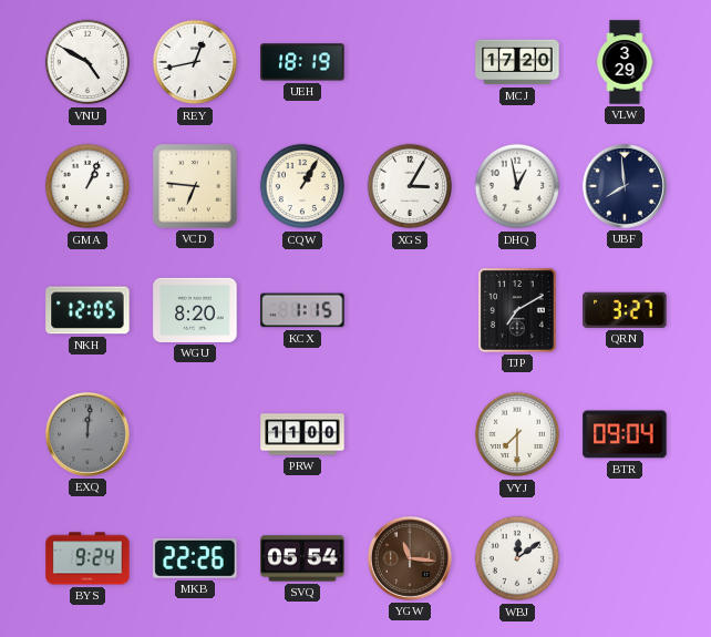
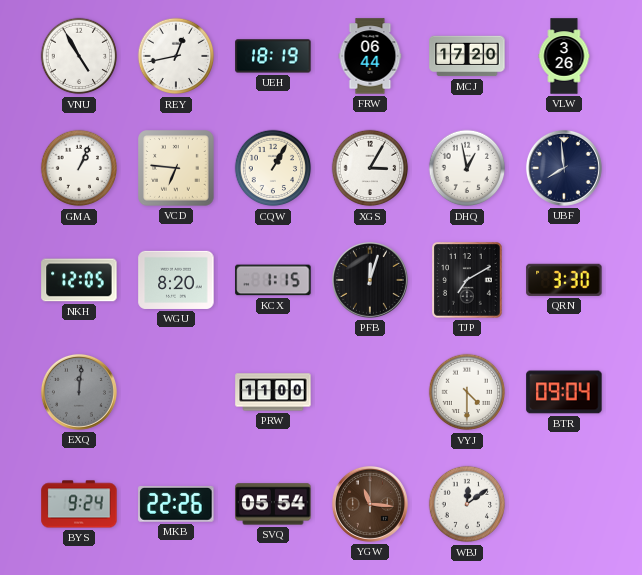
VNU: 4:50 -> 4:55 (79, 56)
FRW: none -> 06:44 (370, 56)
VLW: 3:29 -> 3:26 (564, 56)
PFB: none -> 12:03 (370, 280)
QRN: 3:27 -> 3:30 (564, 280)
VYJ: 7:30 -> 4:30 (467, 392)
